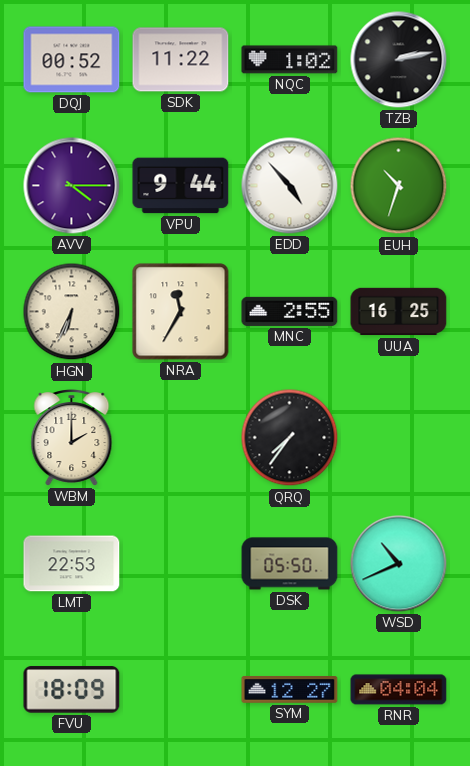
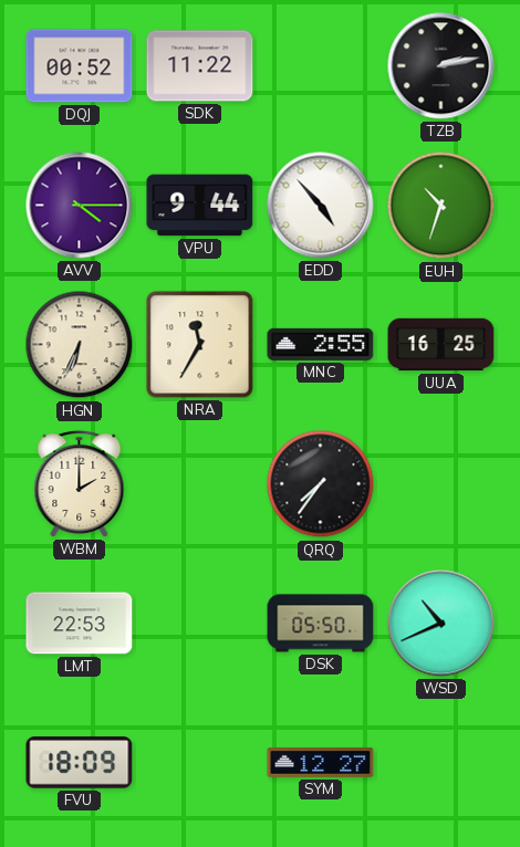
NQC: 1:02 -> none (290, 60)
RNR: 04:04 -> none (399, 690)
